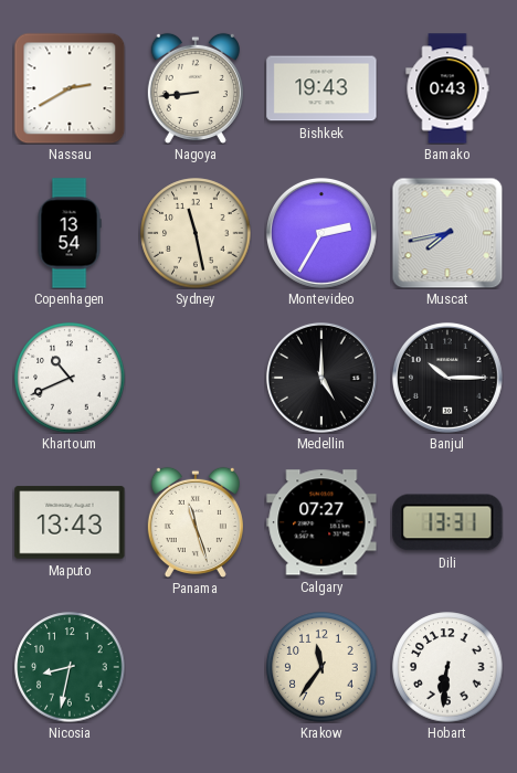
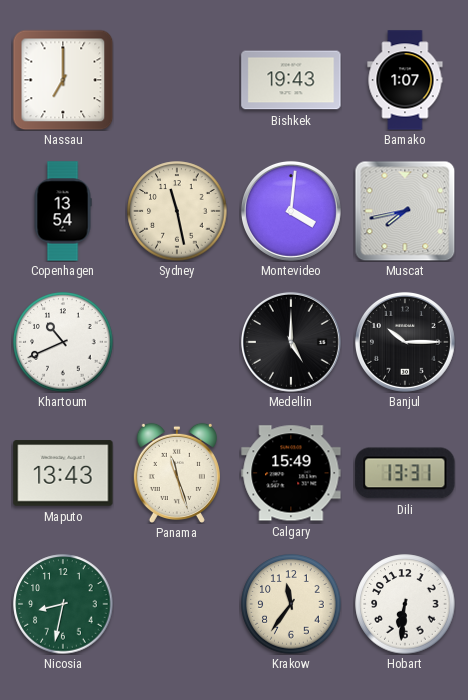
Nassau: 2:40 -> 7:00 (63, 80)
Nagoya: 8:44 -> none (196, 87)
Bamako: 0:43 -> 1:07 (405, 80)
Montevideo: 2:35 -> 4:01 (291, 211)
Calgary: 07:27 -> 15:49 (291, 473)
